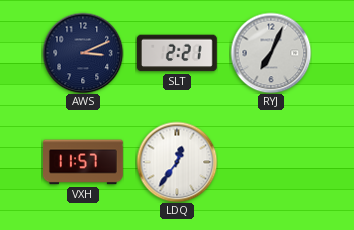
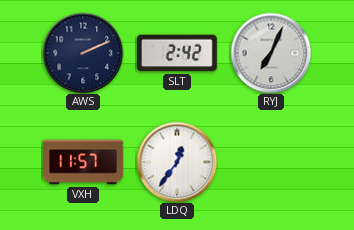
AWS: 3:11 -> 2:11 (83, 53)
SLT: 2:21 -> 2:42 (177, 53)
